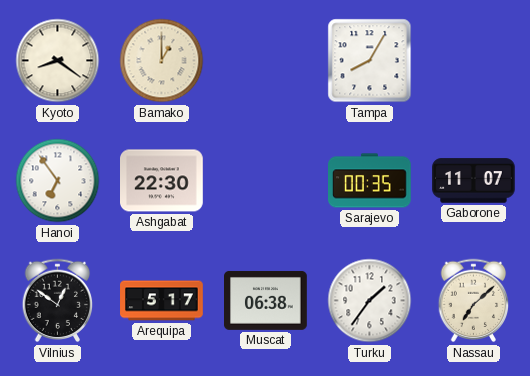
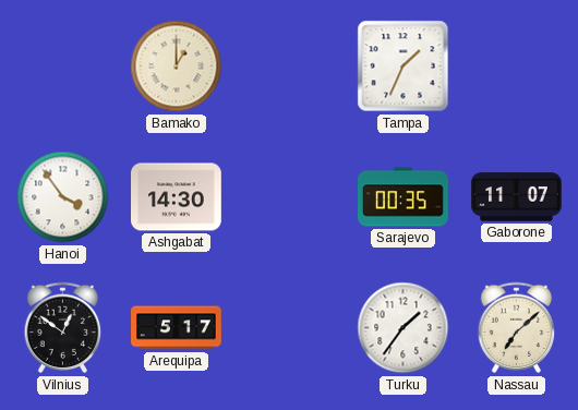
Kyoto: 8:21 -> none (58, 61)
Tampa: 8:05 -> 1:34 (404, 67)
Hanoi: 6:54 -> 3:54 (63, 197)
Ashgabat: 22:30 -> 14:30 (177, 197)
Muscat: 06:38 -> none (266, 300)
